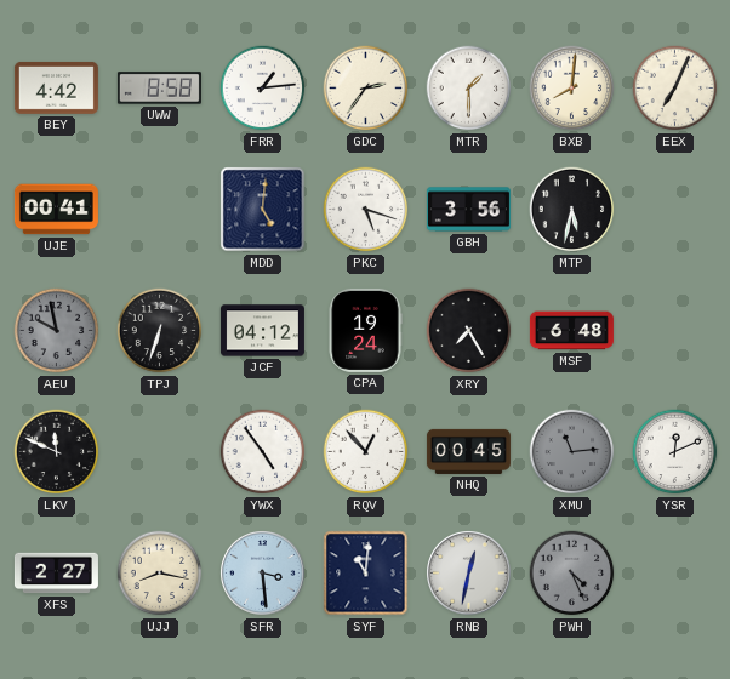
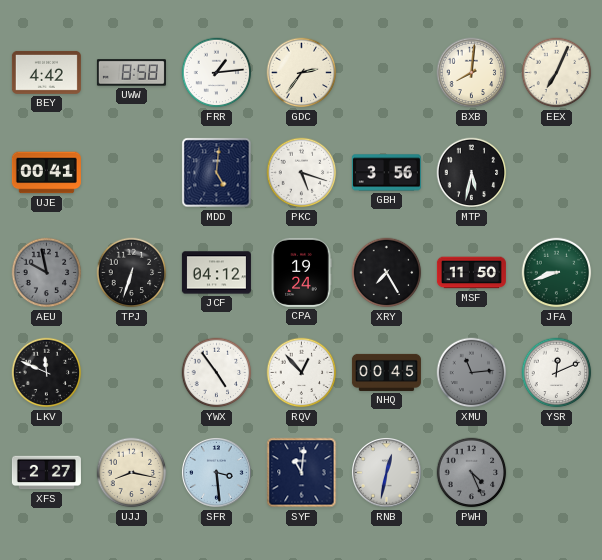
MTR: 1:30 -> none (469, 89)
MSF: 6:48 -> 11:50 (471, 273)
JFA: none -> 8:42 (557, 273)
